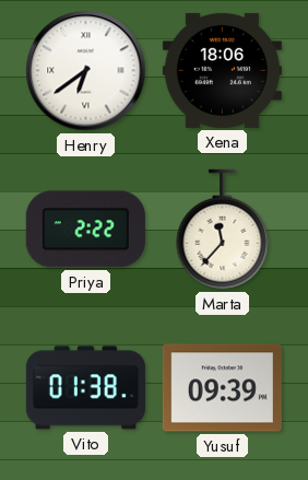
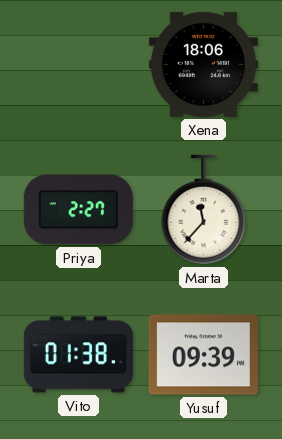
Henry: 6:39 -> none (86, 71)
Priya: 2:22 -> 2:27 (78, 210)
